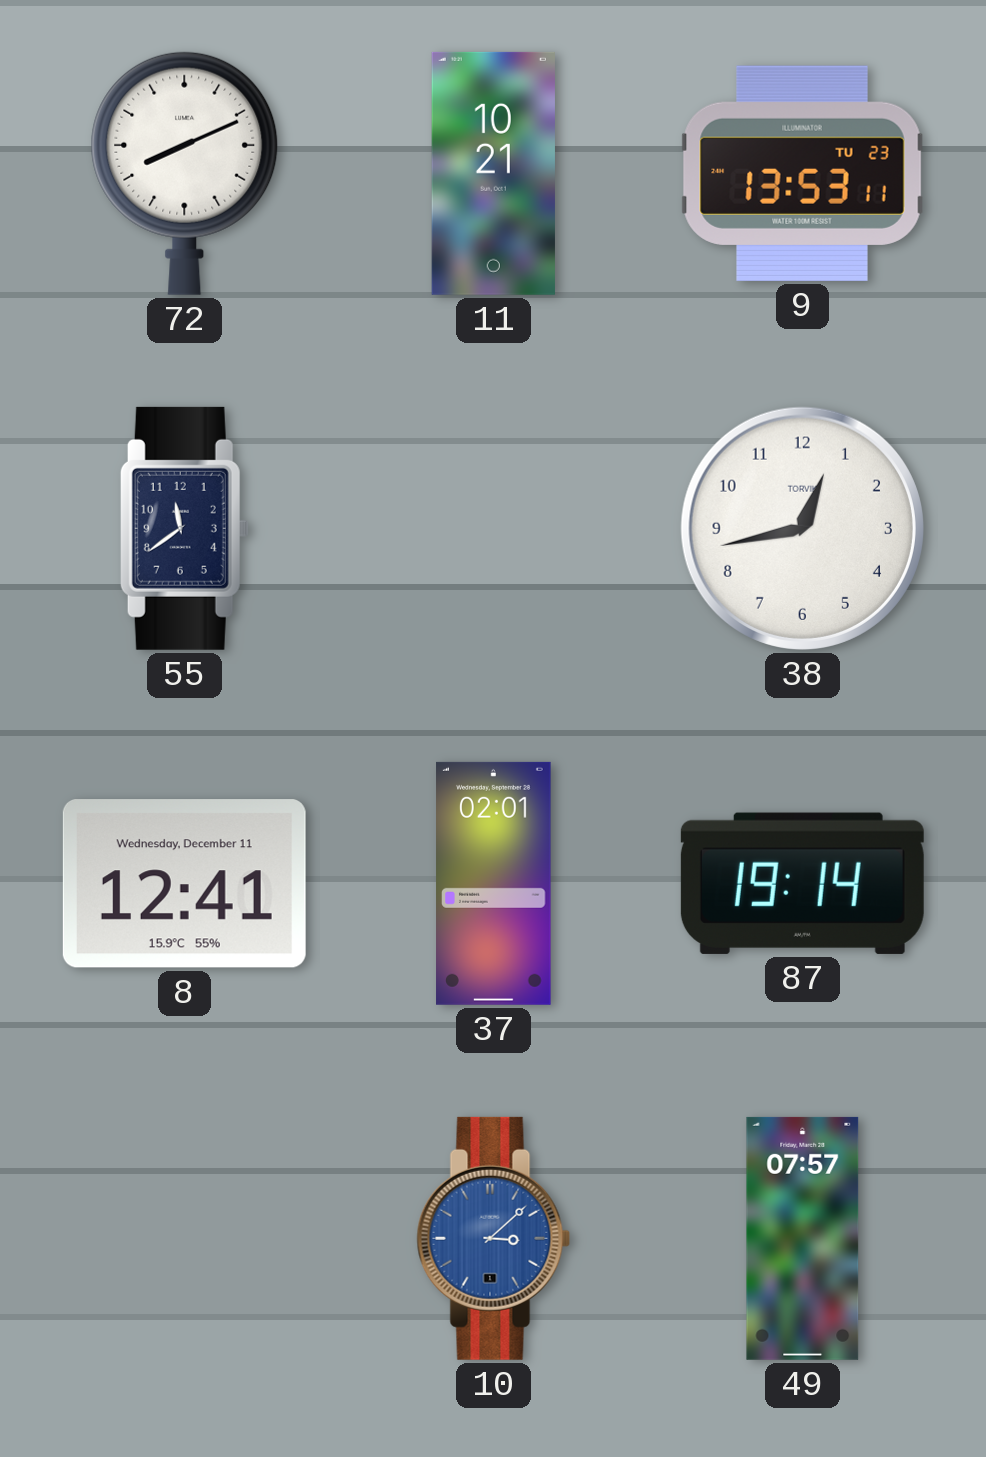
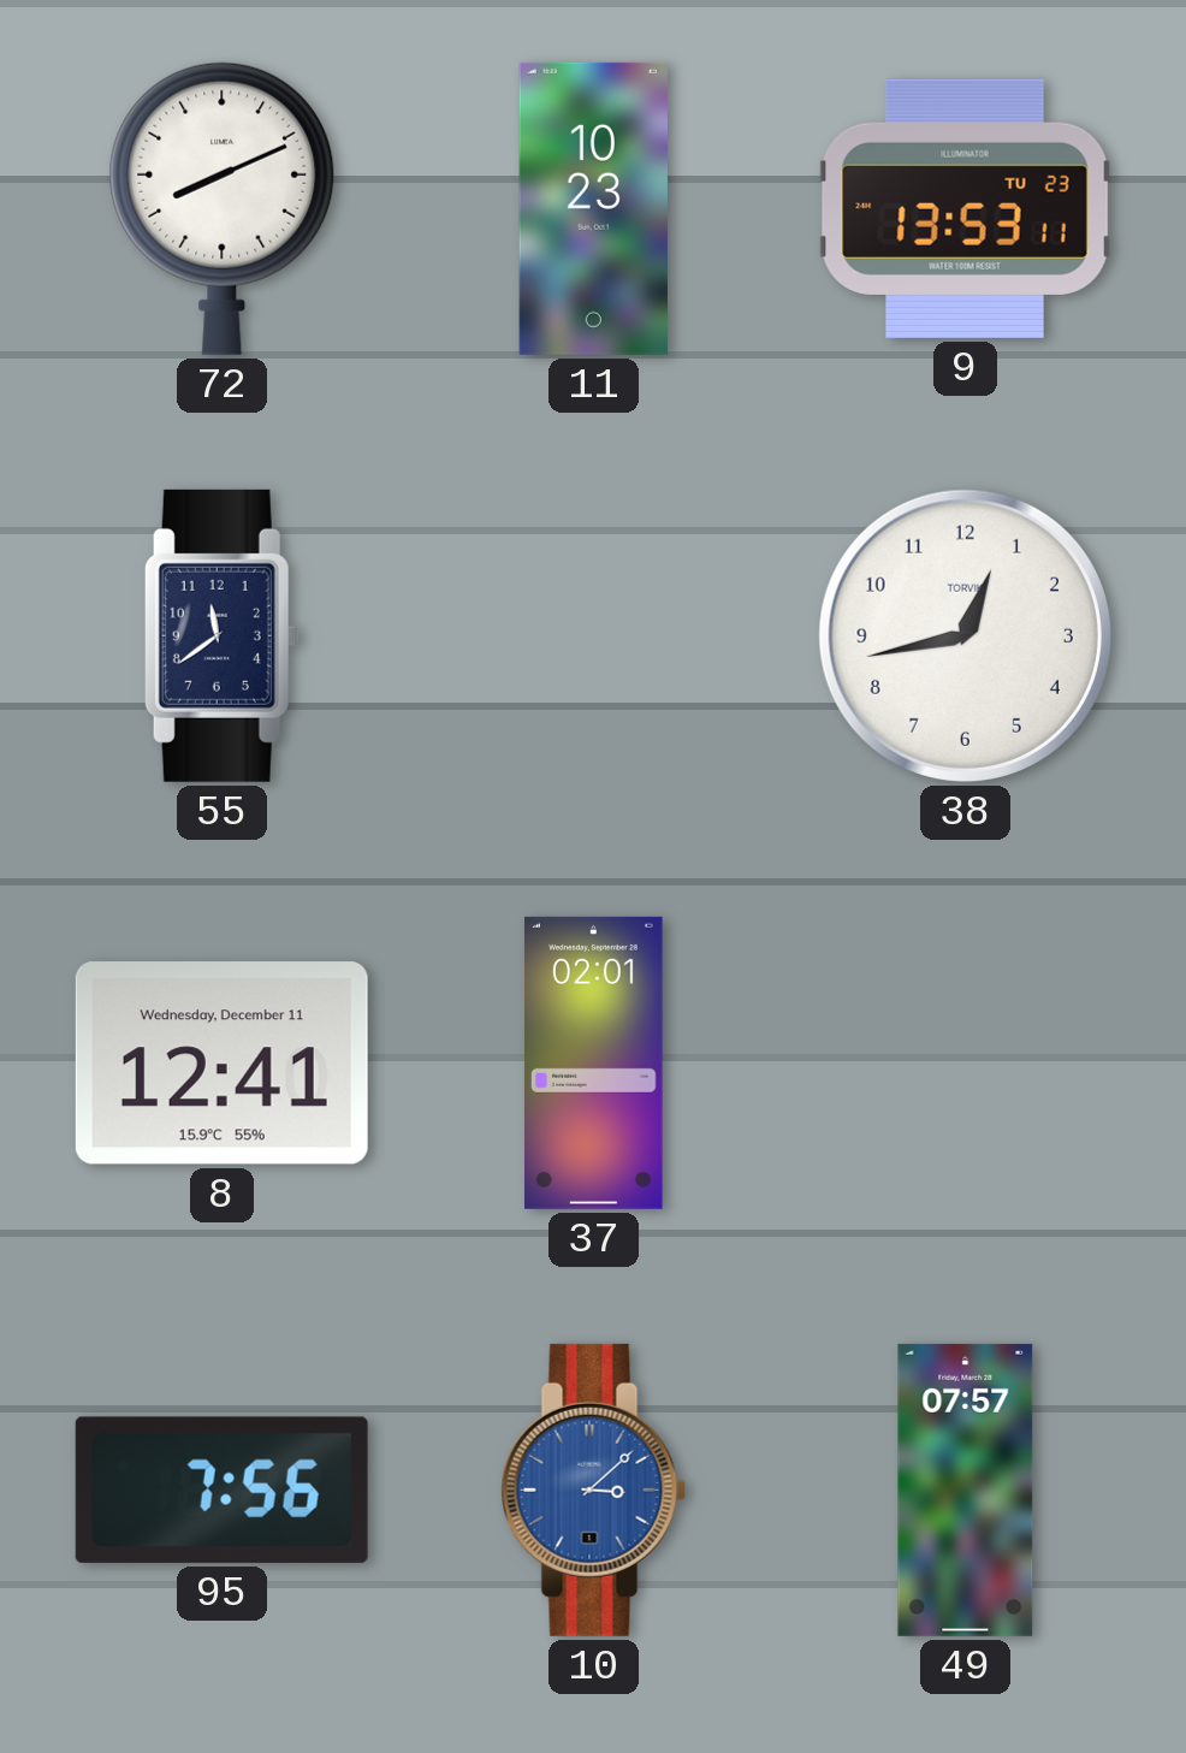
11: 10:21 -> 10:23 (593, 208)
87: 19:14 -> none (802, 883)
95: none -> 7:56 (221, 1490)
